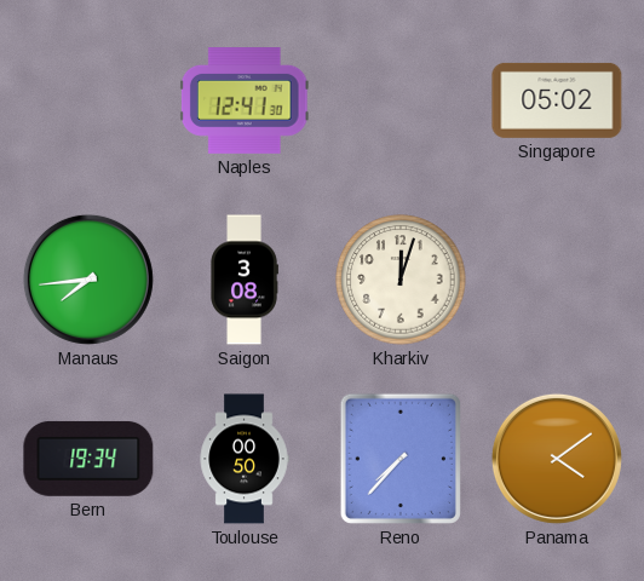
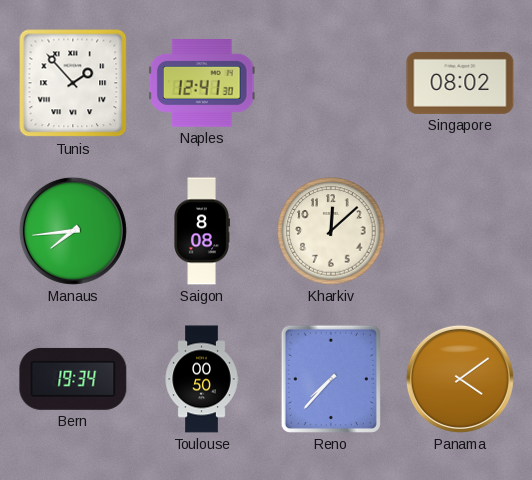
Tunis: none -> 1:53 (73, 83)
Singapore: 05:02 -> 08:02 (460, 83)
Saigon: 3:08 -> 8:08 (202, 231)
Kharkiv: 12:03 -> 12:08 (331, 231)
